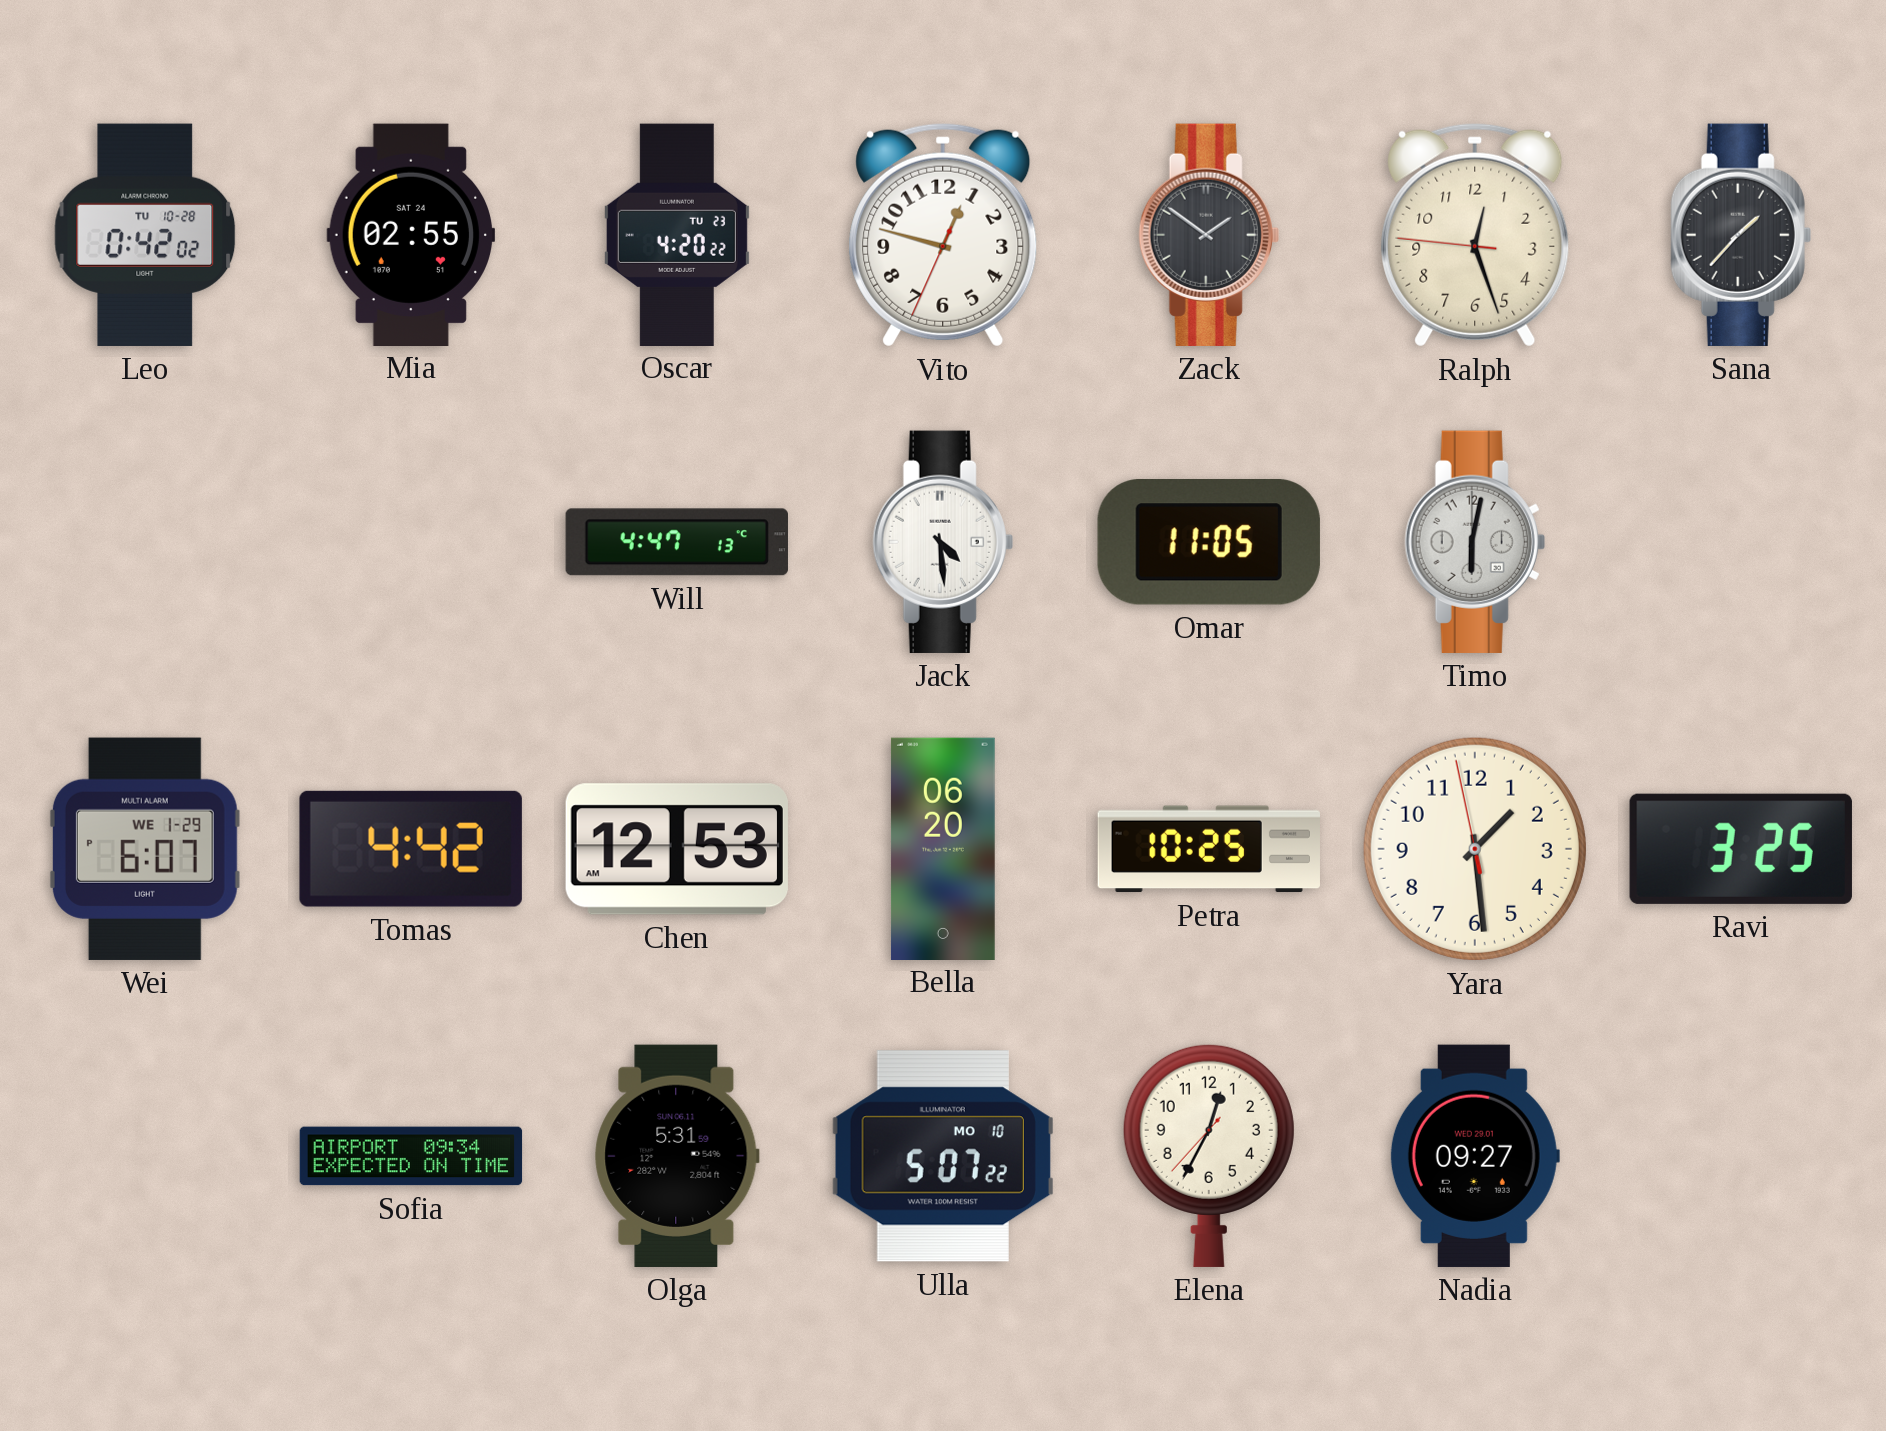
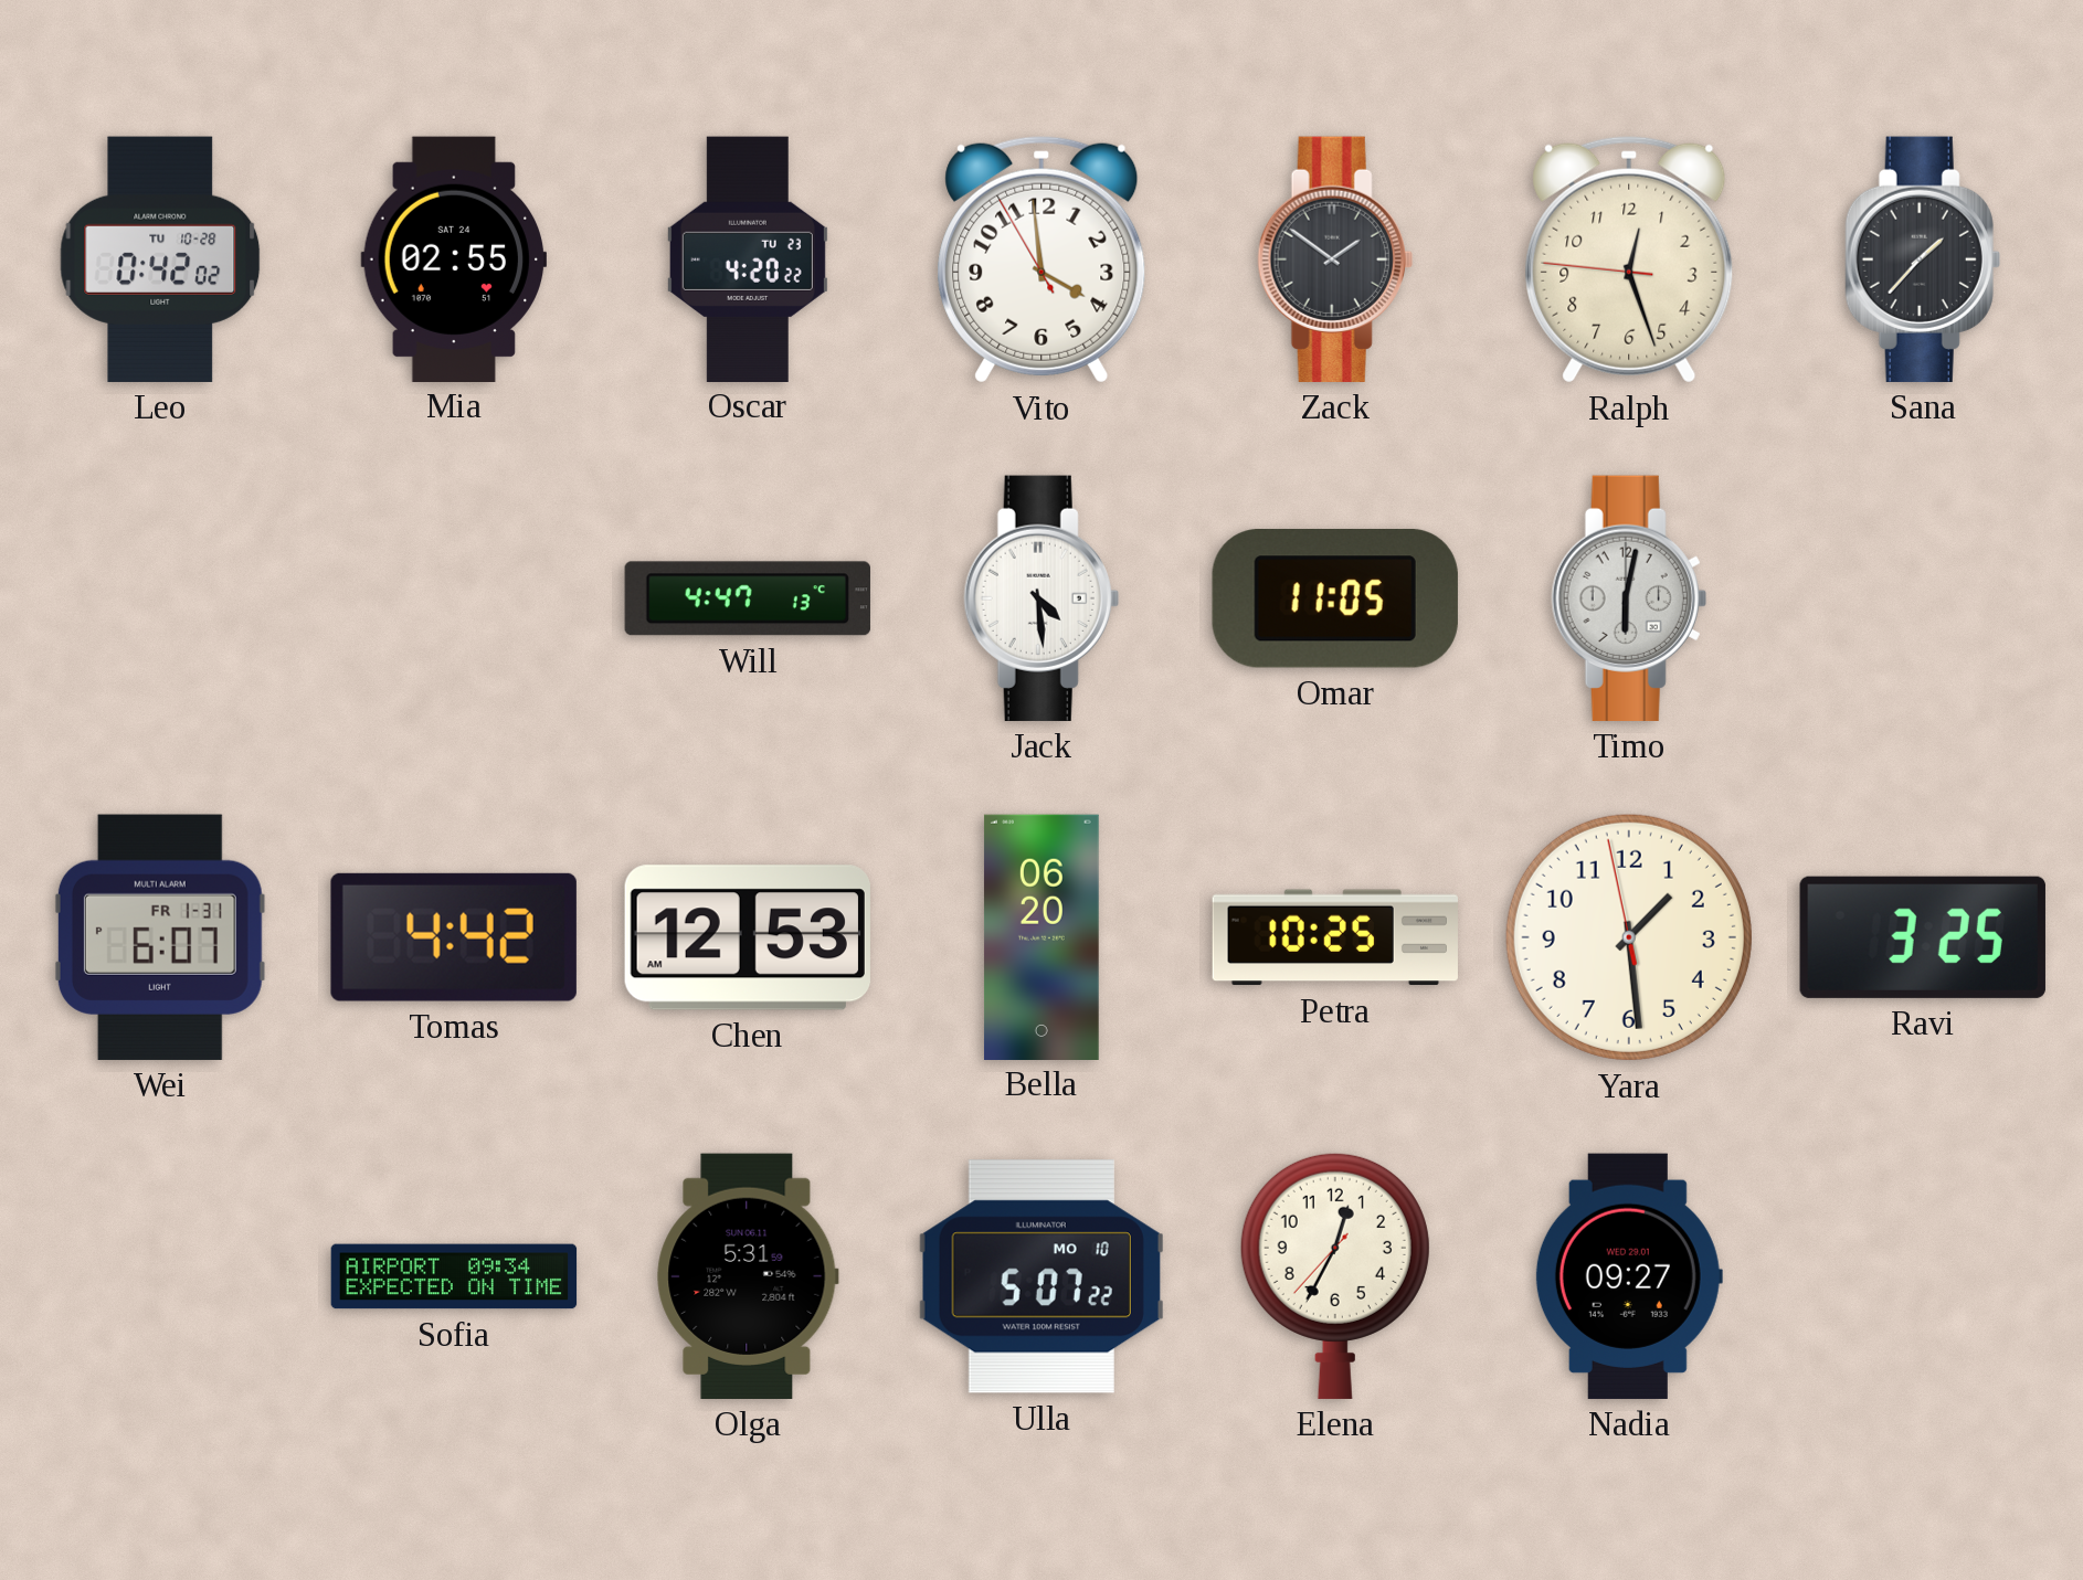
Vito: 12:47 -> 3:58 (1041, 259)
Wei date: WE 1-29 -> FR 1-31 (160, 937)
